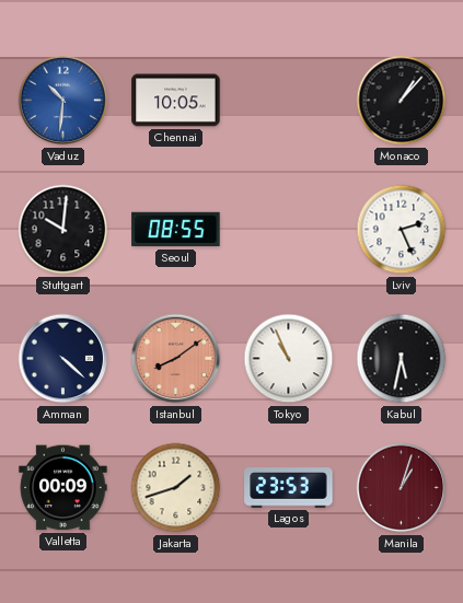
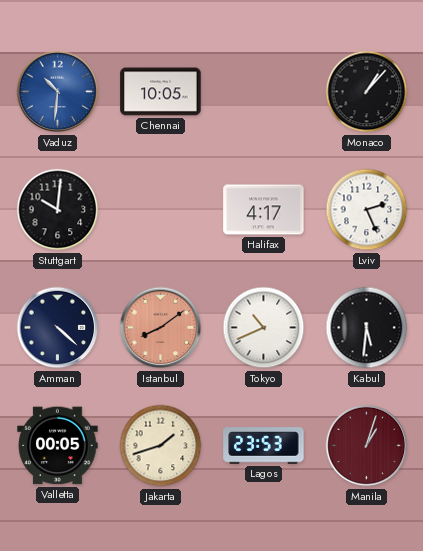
Seoul: 08:55 -> none (176, 230)
Halifax: none -> 4:17 (264, 210)
Tokyo: 10:56 -> 10:41 (264, 328)
Kabul: 5:32 -> 5:31 (367, 328)
Valletta: 00:09 -> 00:05 (58, 446)
